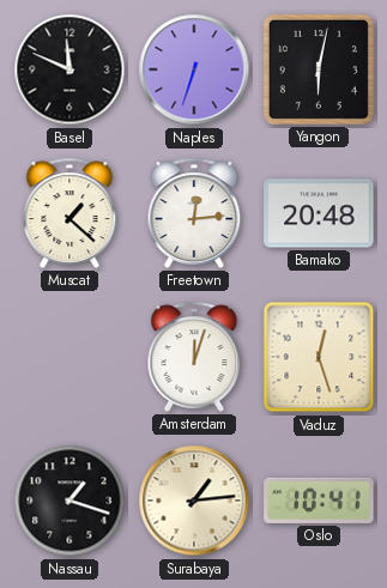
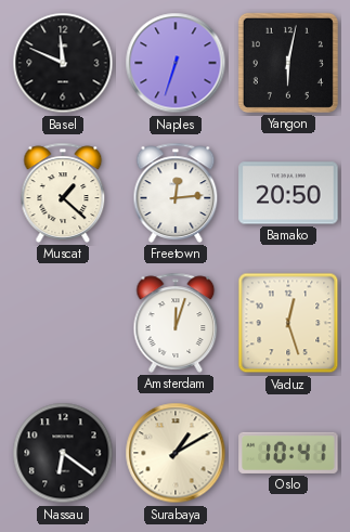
Bamako: 20:48 -> 20:50 (288, 193)
Nassau: 1:18 -> 6:21 (63, 453)
Surabaya: 1:14 -> 1:10 (176, 453)
